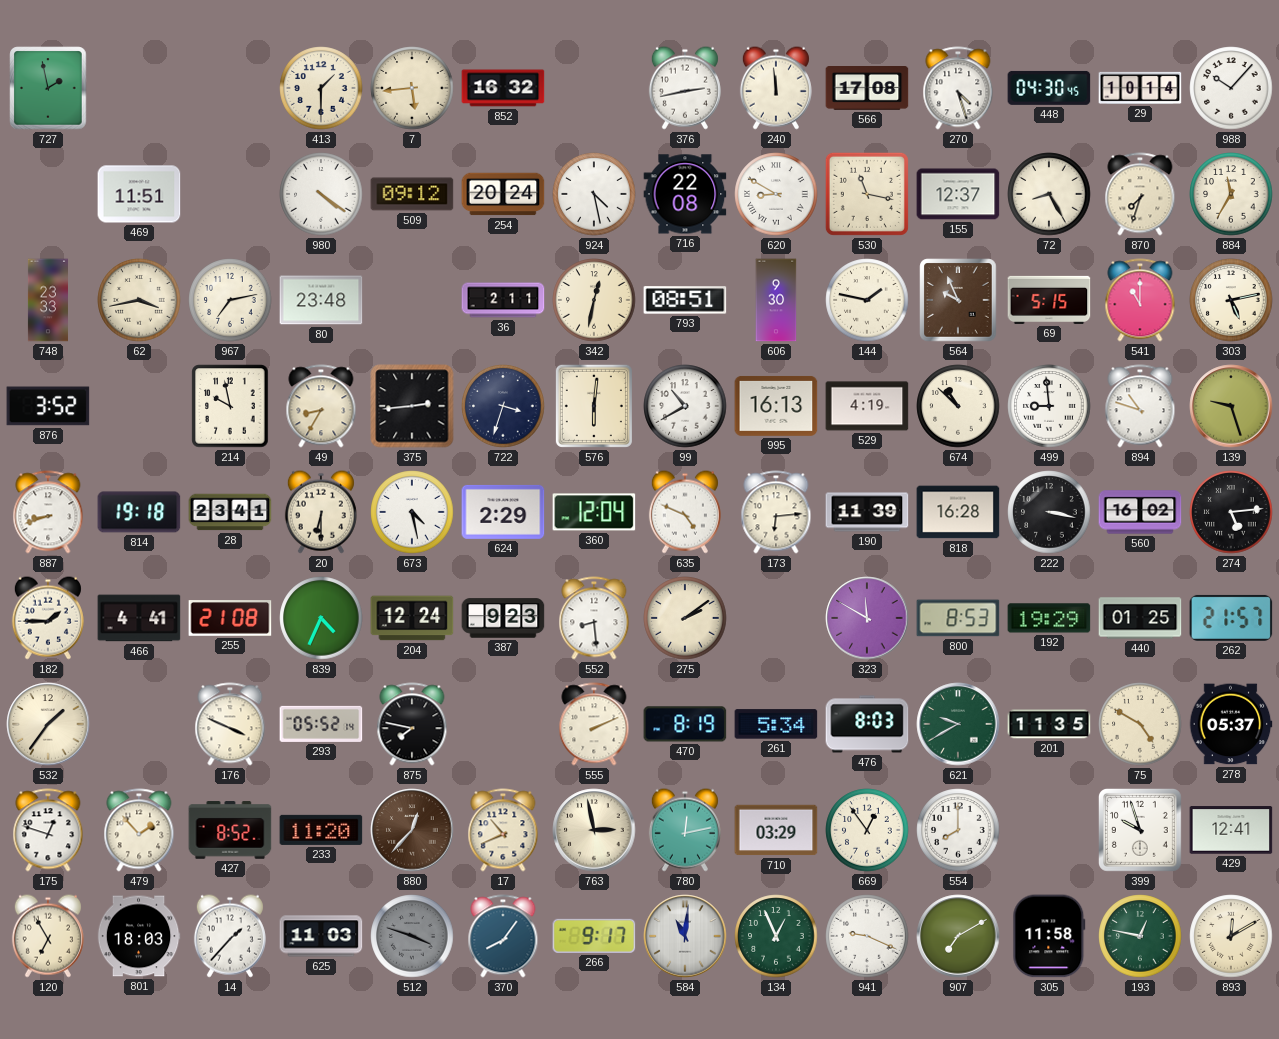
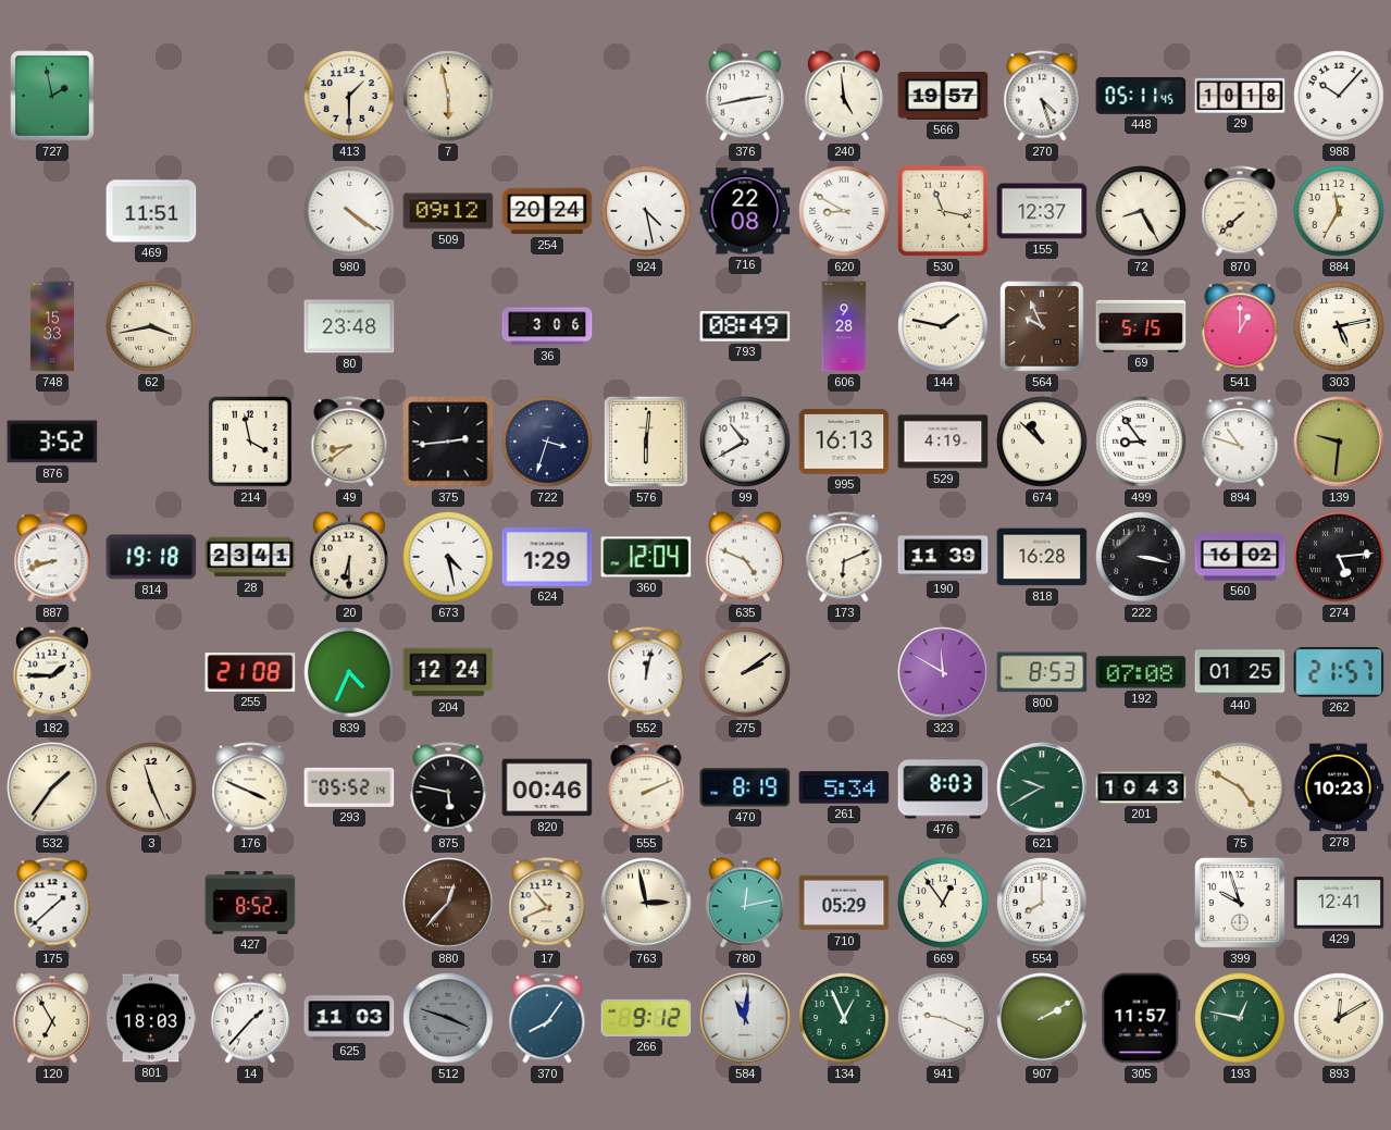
7: 5:44 -> 5:58 (448, 96)
852: 16:32 -> none (503, 88)
240: 11:59 -> 4:59 (844, 96)
566: 17:08 -> 19:57 (943, 97)
448: 04:30 -> 05:11 (1141, 96)
29: 10:14 -> 10:18 (1240, 96)
870: 7:33 -> 7:38 (1240, 211)
748: 23:33 -> 15:33 (52, 326)
967: 7:13 -> none (230, 300)
36: 2:11 -> 3:06 (547, 326)
342: 12:32 -> none (594, 300)
793: 08:51 -> 08:49 (745, 326)
606: 9:30 -> 9:28 (844, 326)
541: 11:00 -> 1:00 (1240, 326)
214: 9:58 -> 3:58 (250, 442)
49: 8:35 -> 8:39 (349, 442)
499: 8:59 -> 8:54 (1141, 442)
139: 9:27 -> 9:31 (1339, 442)
624: 2:29 -> 1:29 (547, 557)
173: 6:14 -> 6:11 (844, 557)
466: 4:41 -> none (139, 618)
387: 9:23 -> none (503, 618)
552: 8:29 -> 12:02 (646, 672)
192: 19:29 -> 07:08 (1141, 672)
3: none -> 11:26 (151, 787)
875: 7:47 -> 5:47 (448, 787)
820: none -> 00:46 (547, 787)
201: 11:35 -> 10:43 (1141, 787)
278: 05:37 -> 10:23 (1339, 787)
175: 12:48 -> 1:38 (52, 903)
479: 1:53 -> none (139, 830)
233: 11:20 -> none (321, 830)
710: 03:29 -> 05:29 (844, 903)
266: 9:17 -> 9:12 (646, 1018)
907: 7:10 -> 2:10 (1042, 1018)
305: 11:58 -> 11:57 (1141, 1018)
